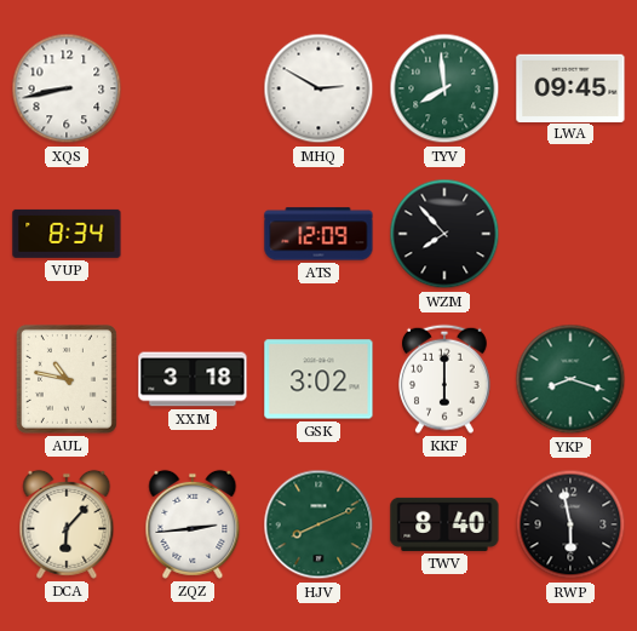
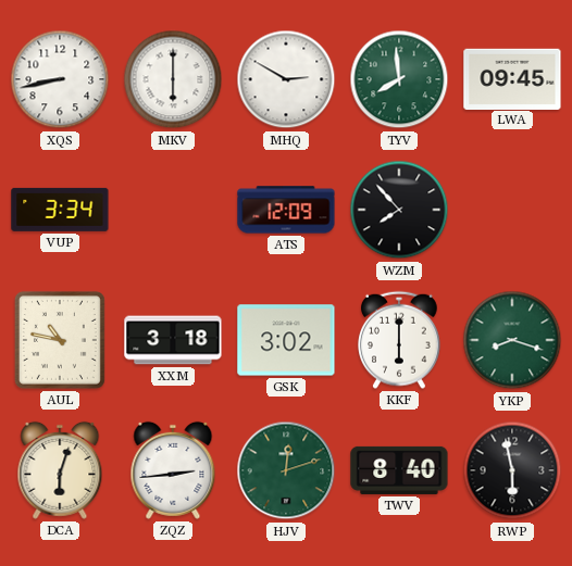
MKV: none -> 6:00 (173, 79)
VUP: 8:34 -> 3:34 (60, 210)
DCA: 6:07 -> 6:03 (60, 470)
HJV: 8:11 -> 12:12 (286, 470)
